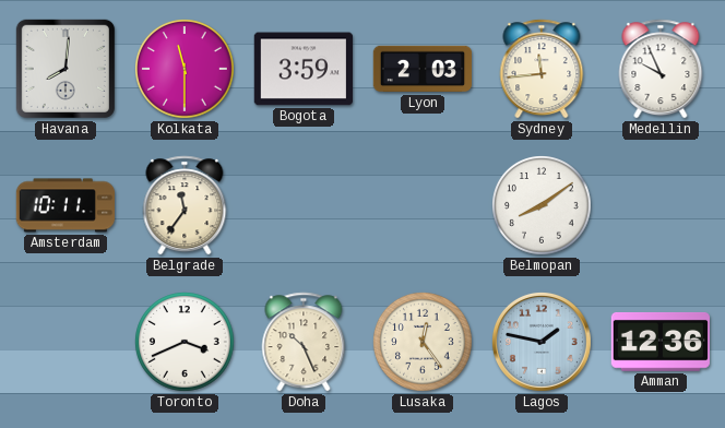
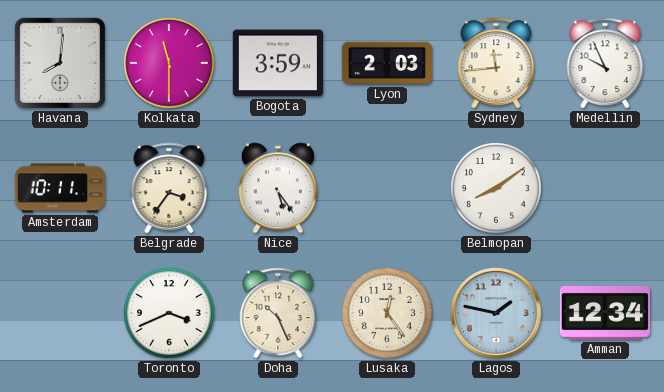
Belgrade: 11:36 -> 3:36 (169, 188)
Nice: none -> 5:24 (278, 188)
Amman: 12:36 -> 12:34 (605, 313)
